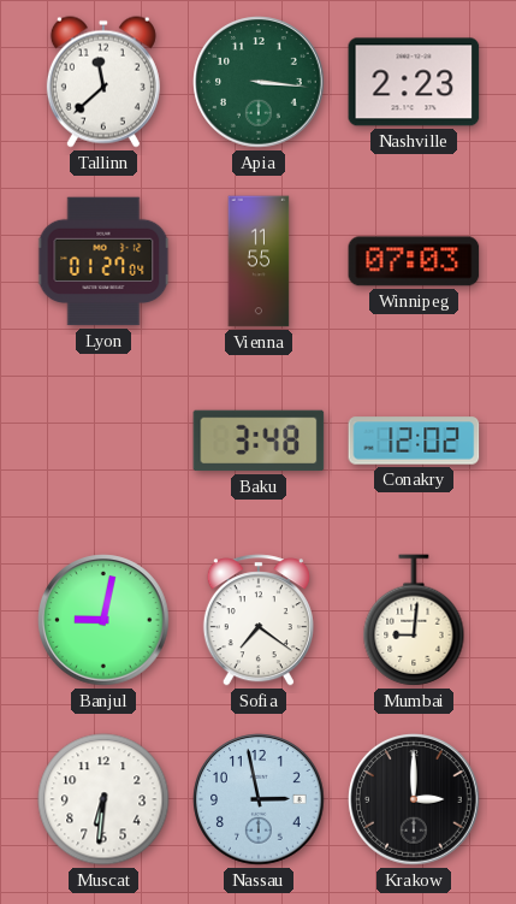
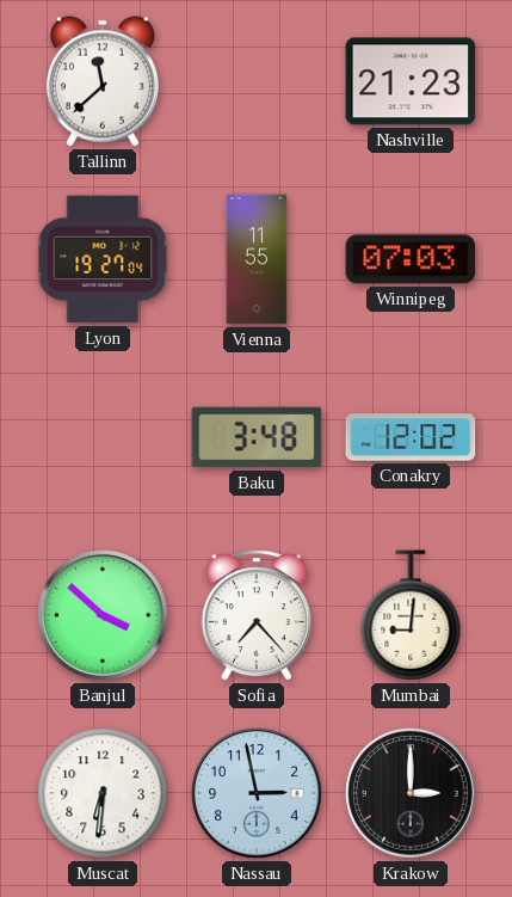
Apia: 3:16 -> none (259, 82)
Nashville: 2:23 -> 21:23 (411, 81)
Lyon: 01:27 -> 19:27 (103, 259)
Banjul: 9:02 -> 3:52 (103, 615)
Sofia: 7:21 -> 7:23 (257, 615)
